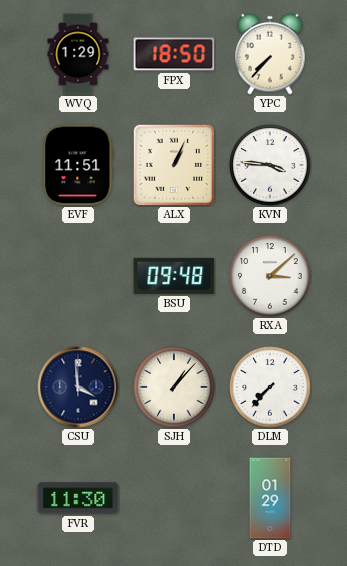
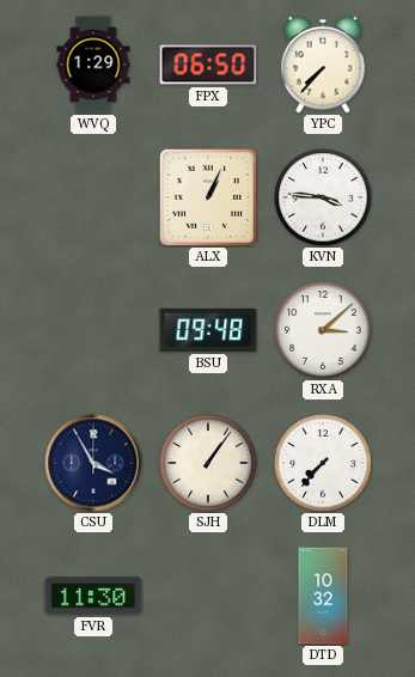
FPX: 18:50 -> 06:50 (208, 65)
EVF: 11:51 -> none (78, 165)
CSU: 3:59 -> 3:55 (93, 463)
SJH: 1:07 -> 1:06 (208, 463)
DTD: 01:29 -> 10:32 (323, 596)
